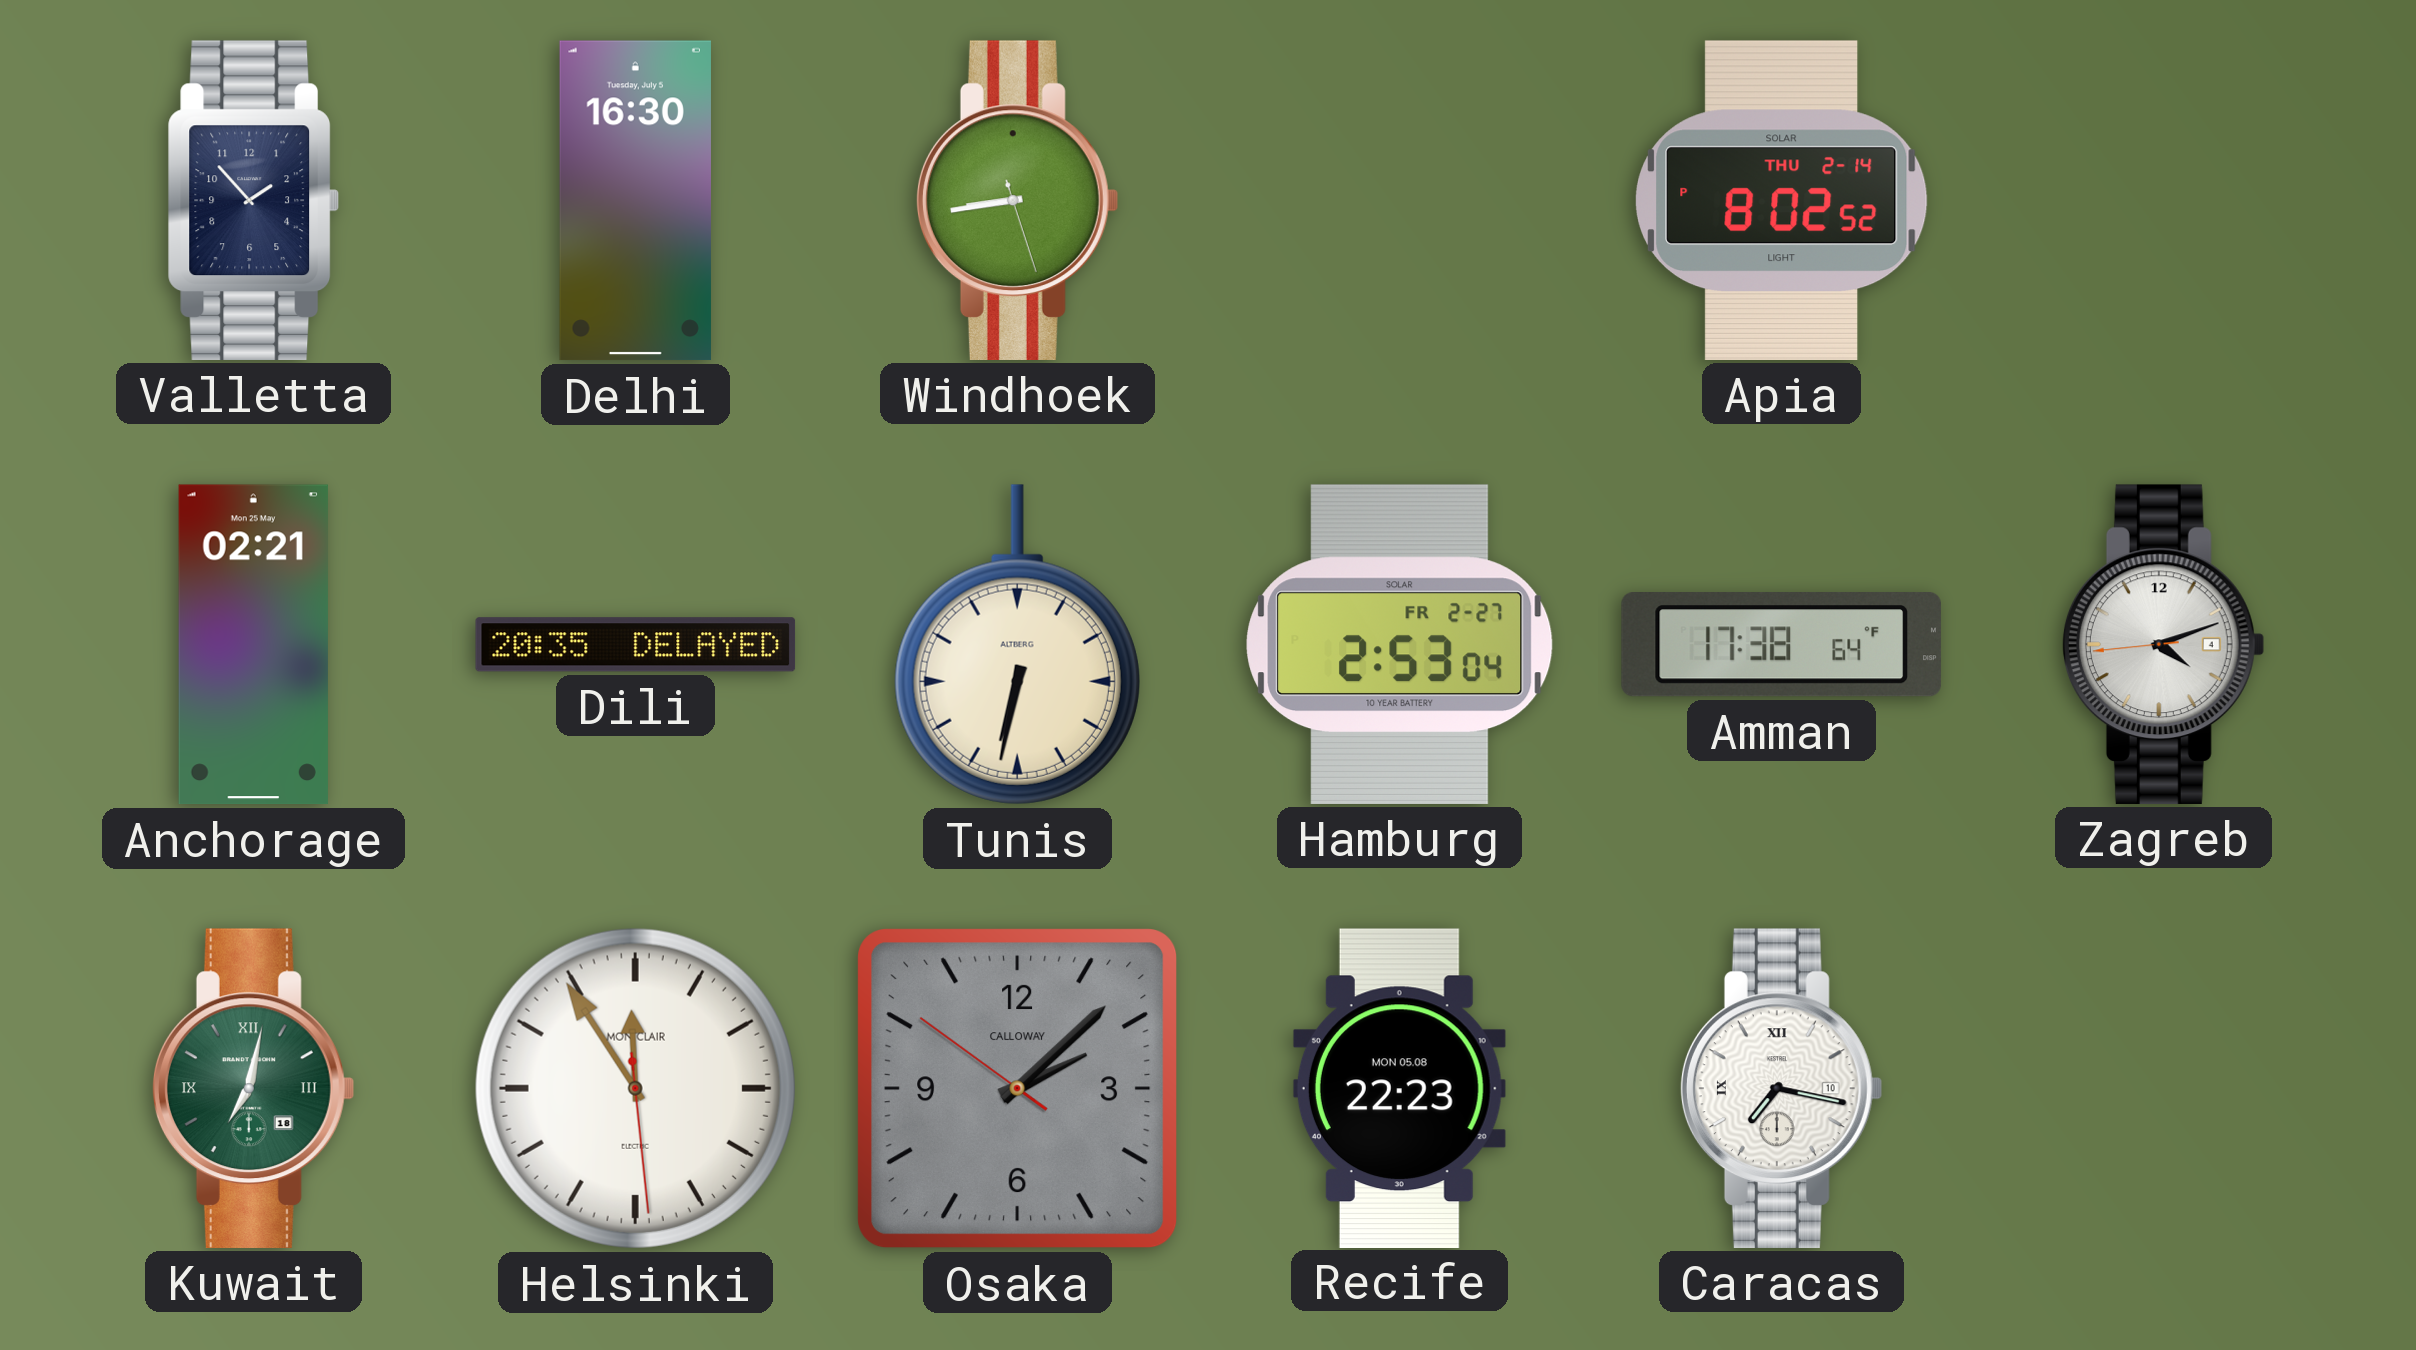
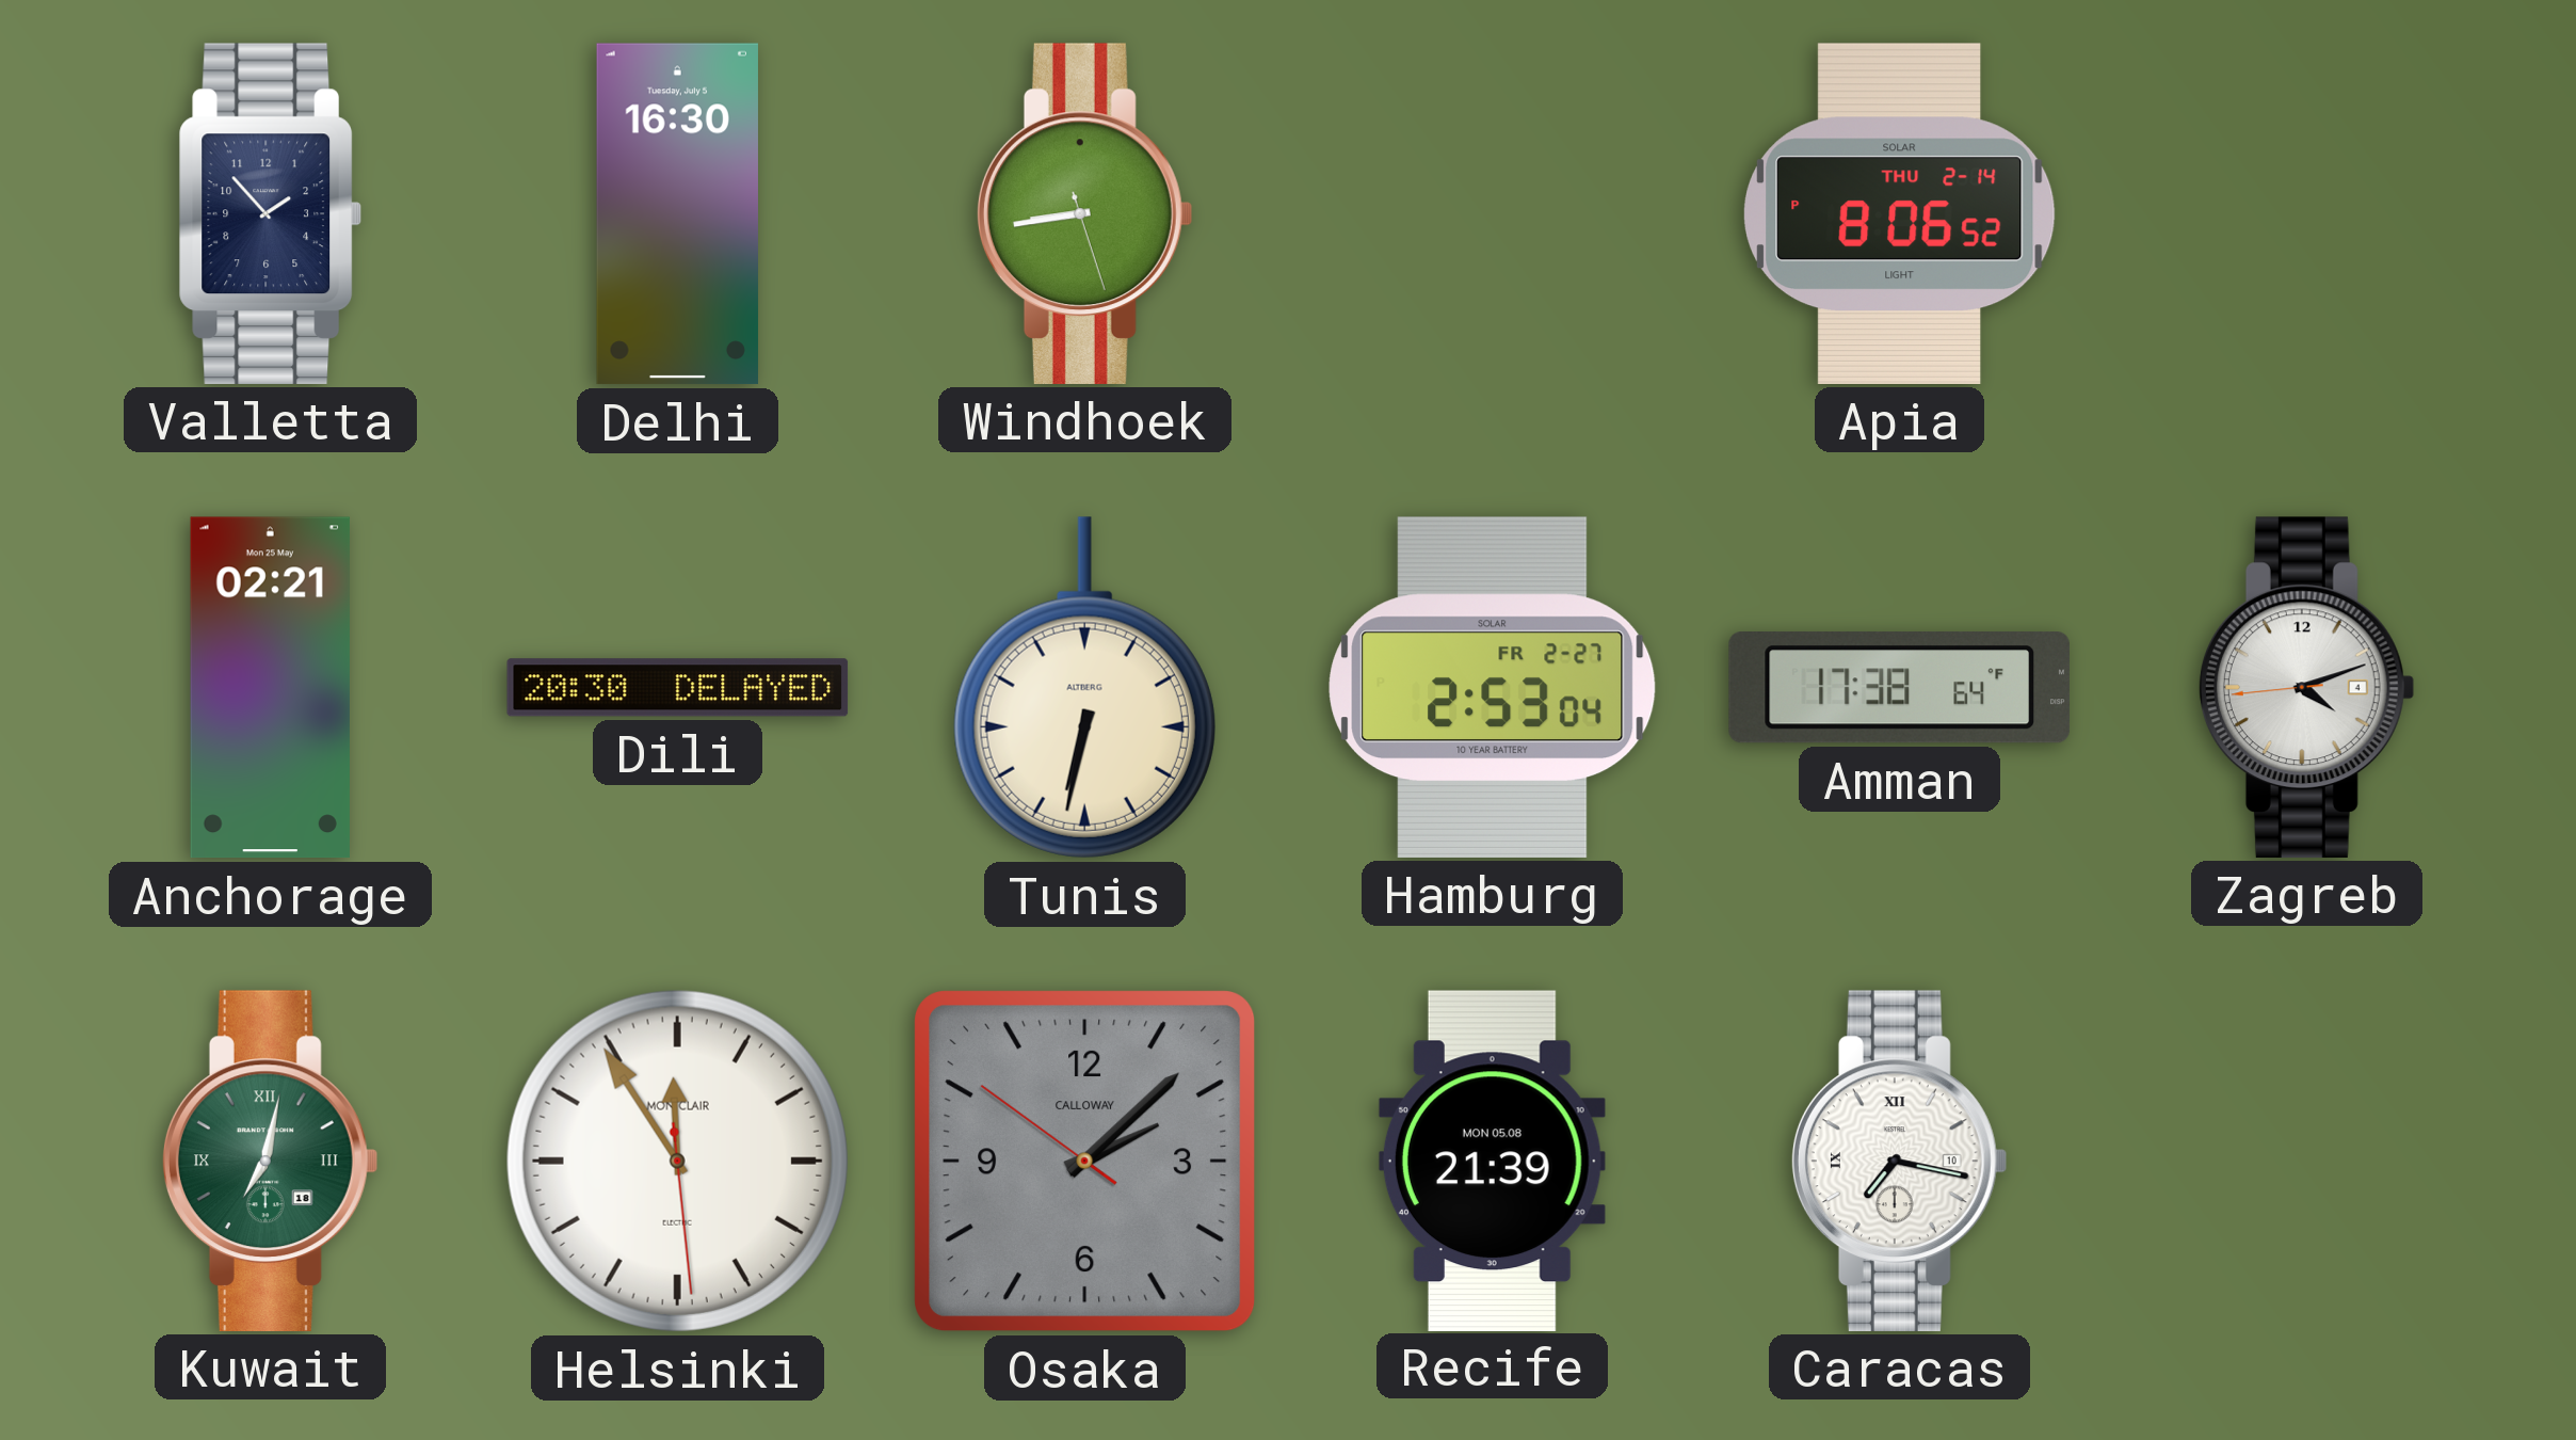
Apia: 8:02 -> 8:06 (1900, 213)
Dili: 20:35 -> 20:30 (678, 688)
Recife: 22:23 -> 21:39 (1492, 1161)
